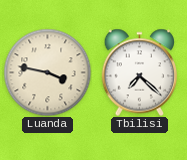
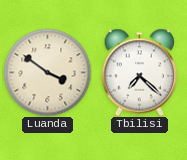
Luanda: 3:47 -> 3:51 (47, 72)
